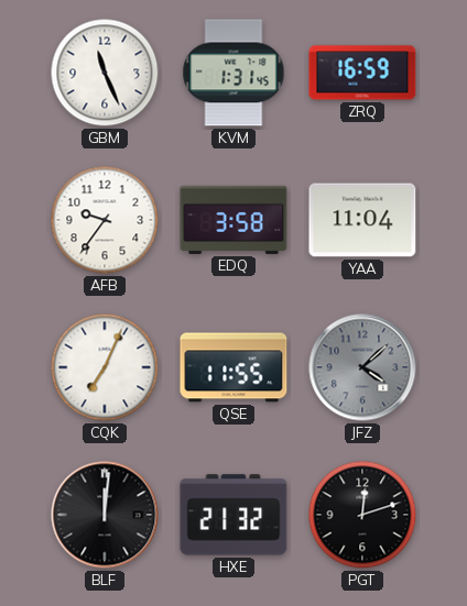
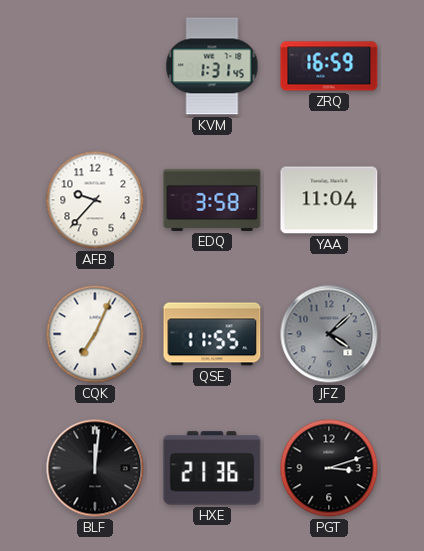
GBM: 11:26 -> none (105, 73)
AFB: 9:36 -> 9:37 (95, 200)
HXE: 21:32 -> 21:36 (212, 468)
PGT: 12:12 -> 3:12 (329, 468)
